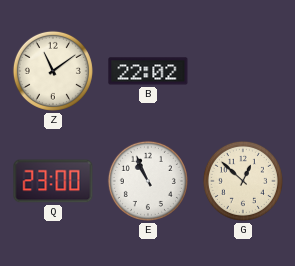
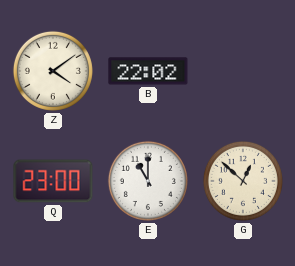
Z: 11:09 -> 4:09 (53, 71)
E: 10:56 -> 11:00 (148, 181)
